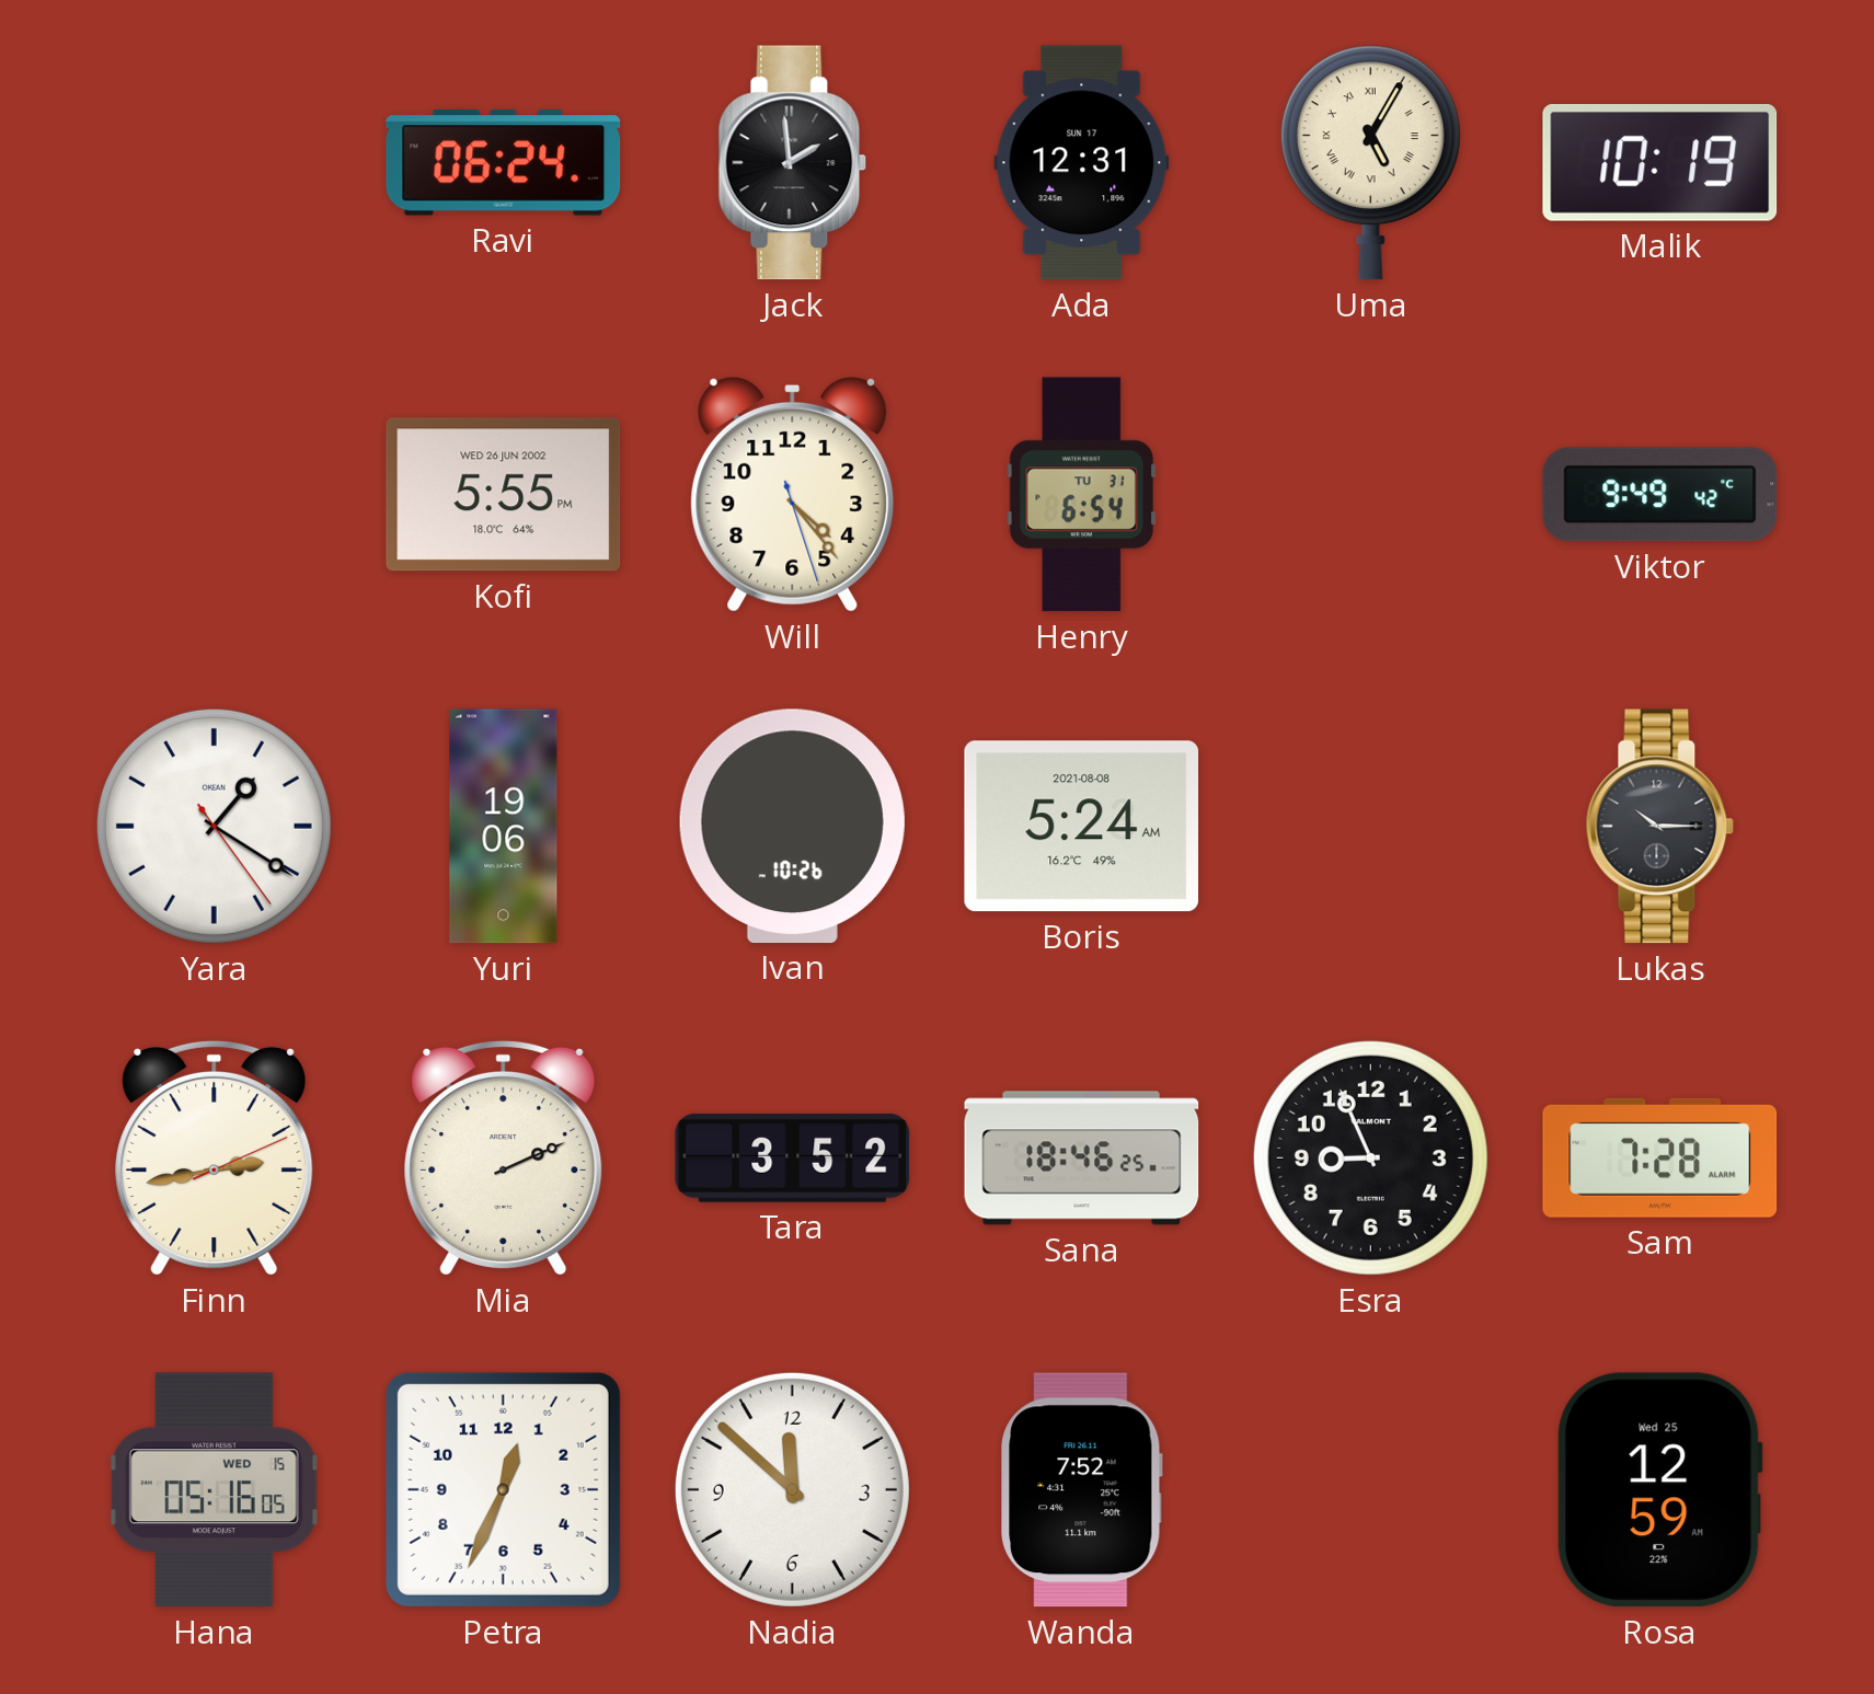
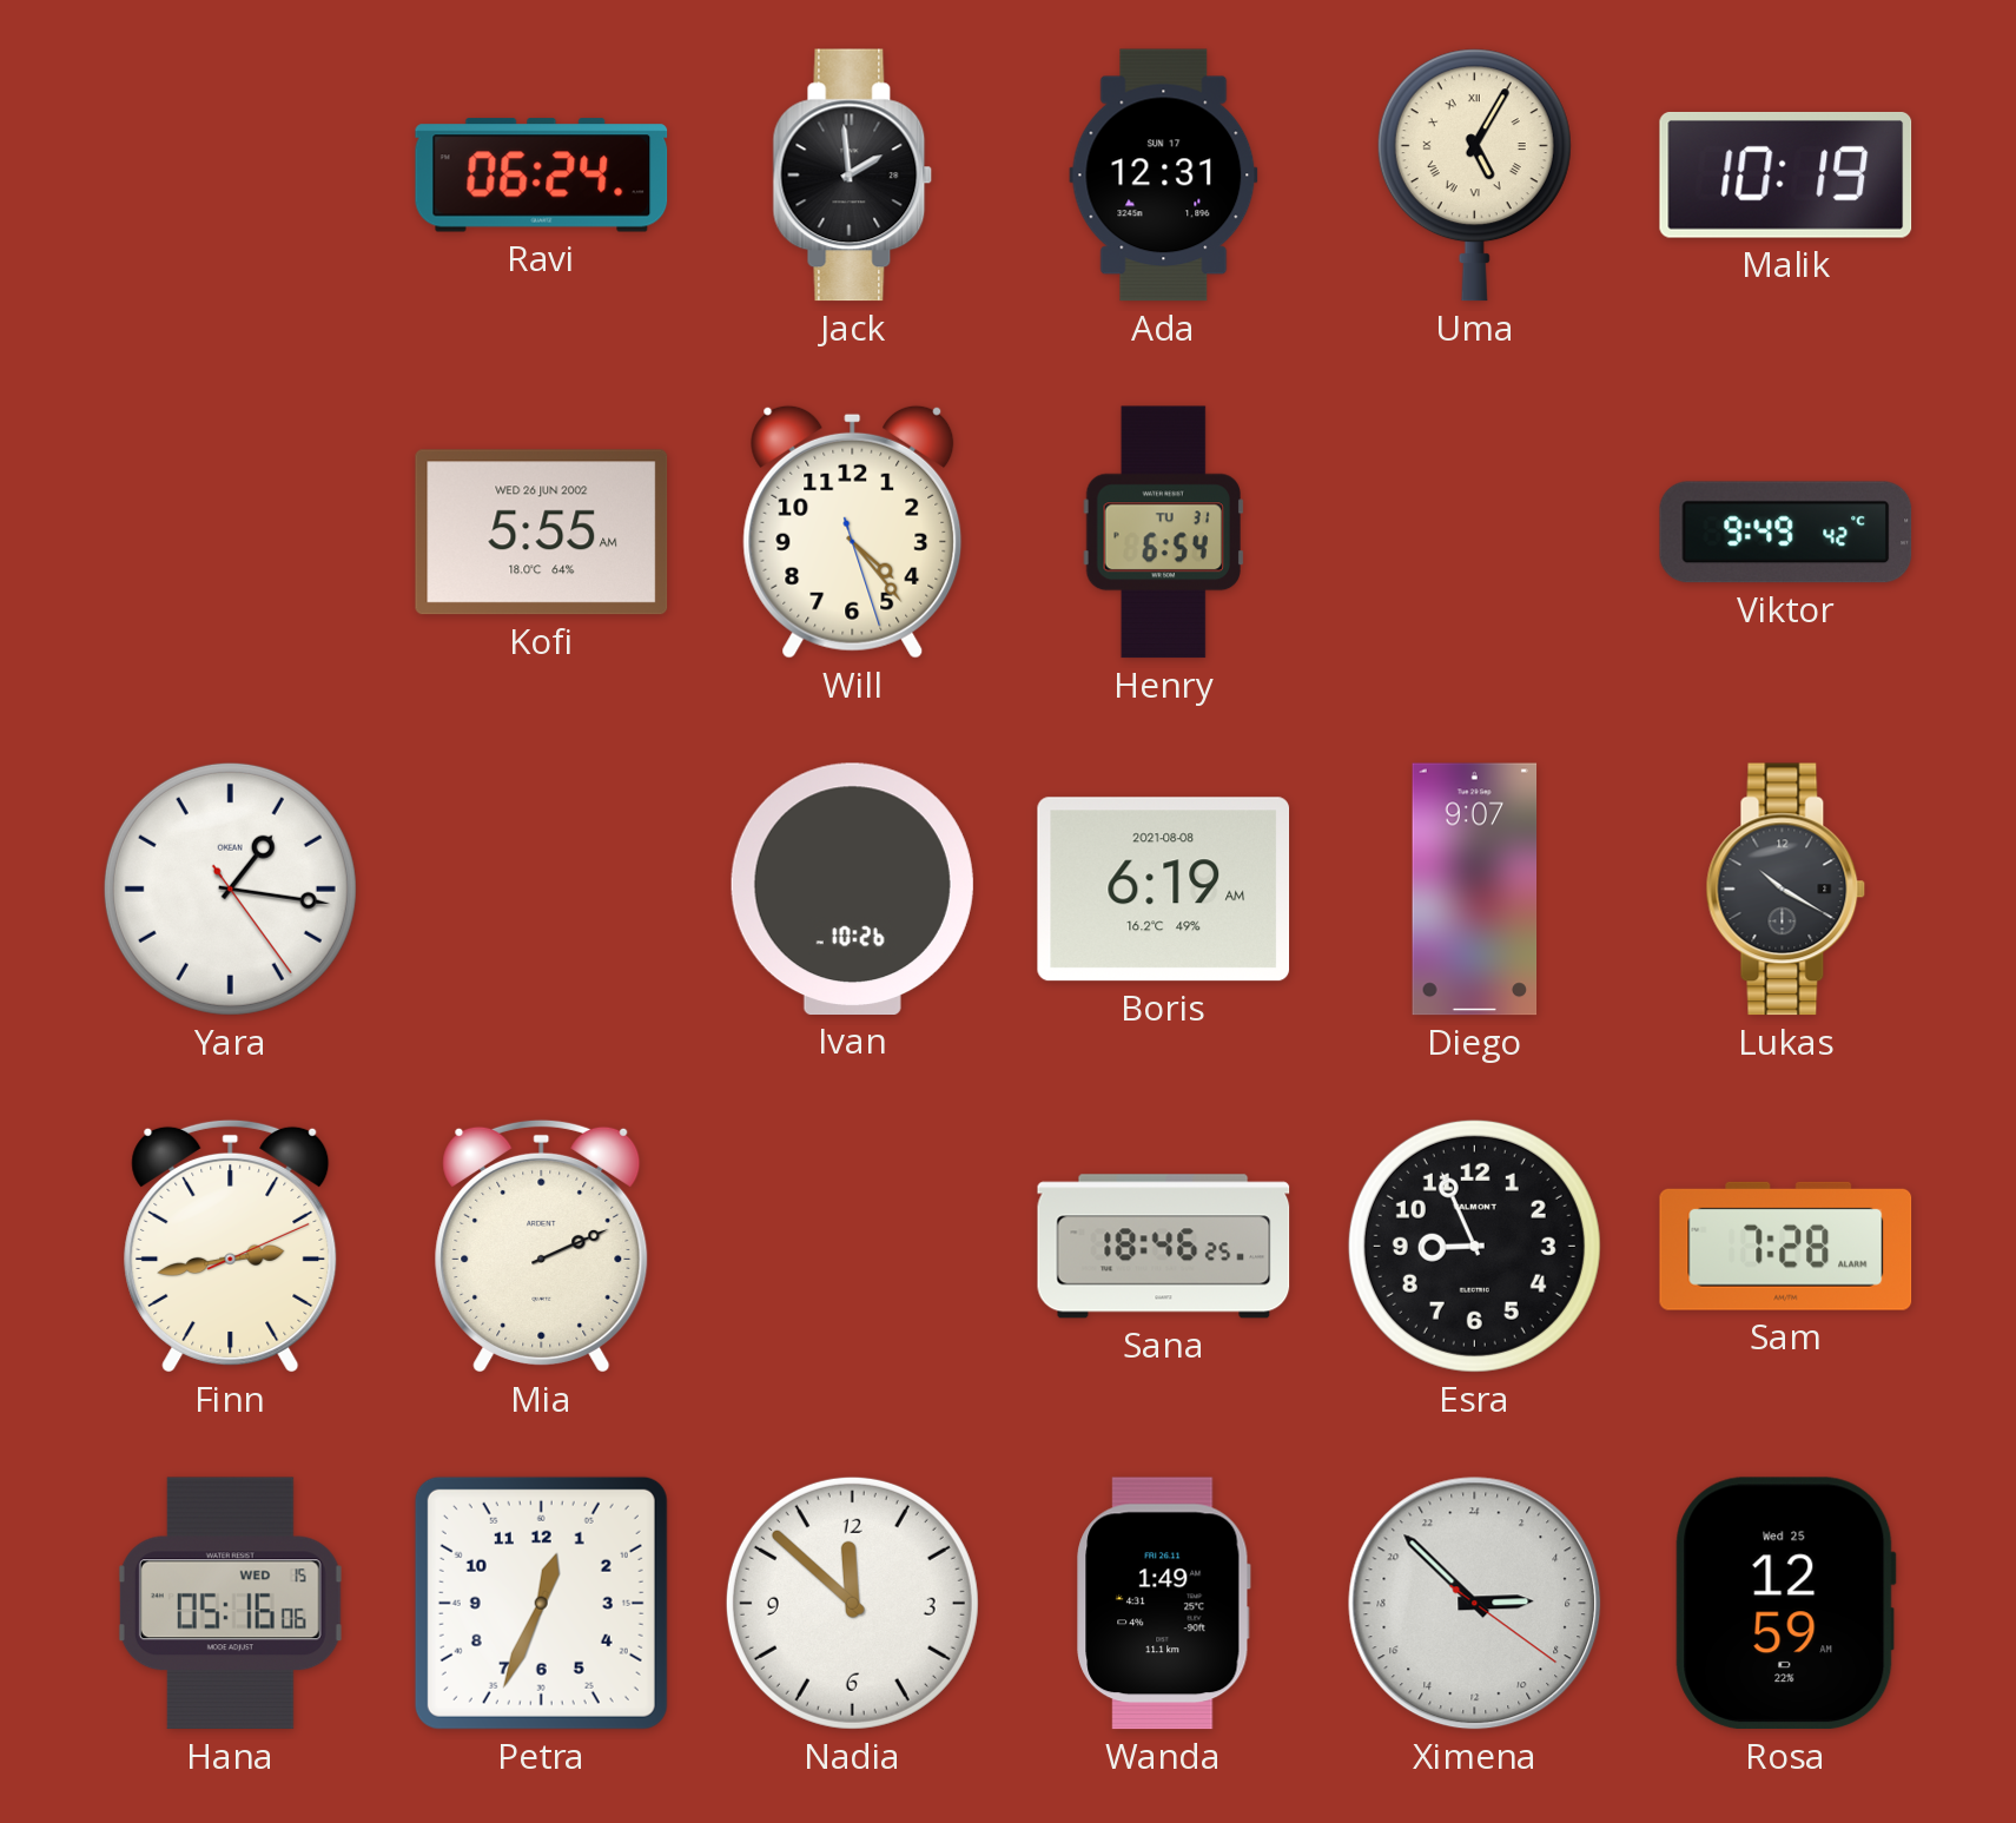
Kofi: 5:55 PM -> 5:55 AM (542, 533)
Yara: 1:20 -> 1:16 (230, 889)
Yuri: 19:06 -> none (504, 827)
Boris: 5:24 -> 6:19 (1164, 890)
Diego: none -> 9:07 (1475, 890)
Lukas: 10:15 -> 10:20 (1786, 890)
Tara: 3:52 -> none (793, 1157)
Hana: 05:16:05 -> 05:16:06 (230, 1604)
Wanda: 7:52 -> 1:49 (1164, 1604)
Ximena: none -> 5:52 (1475, 1604)
